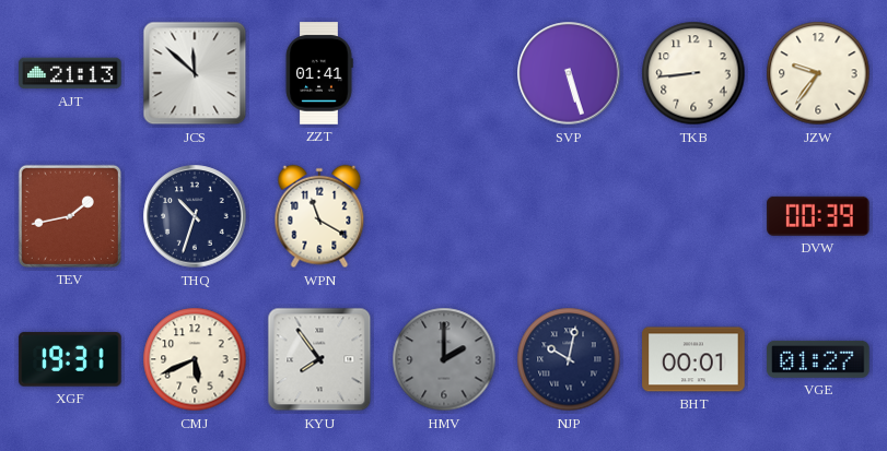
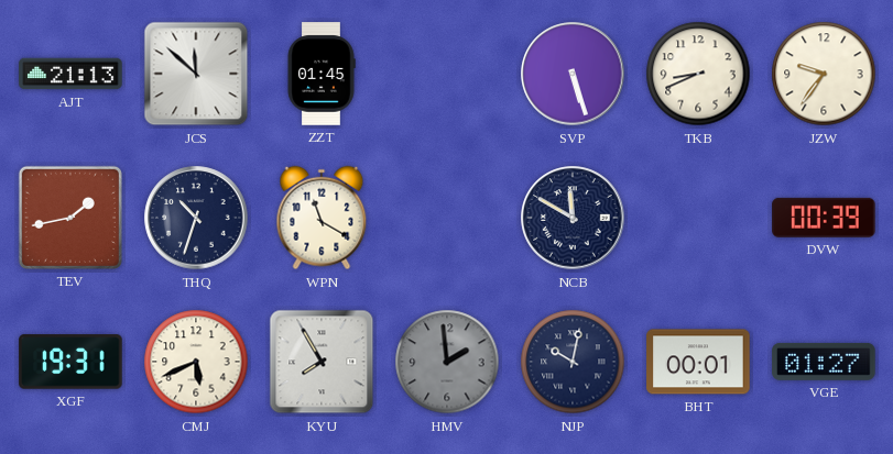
ZZT: 01:41 -> 01:45 (322, 74)
TKB: 8:44 -> 8:41 (698, 74)
NCB: none -> 11:50 (573, 218)
KYU: 7:54 -> 7:55 (322, 362)
HMV: 2:00 -> 1:59 (447, 362)
